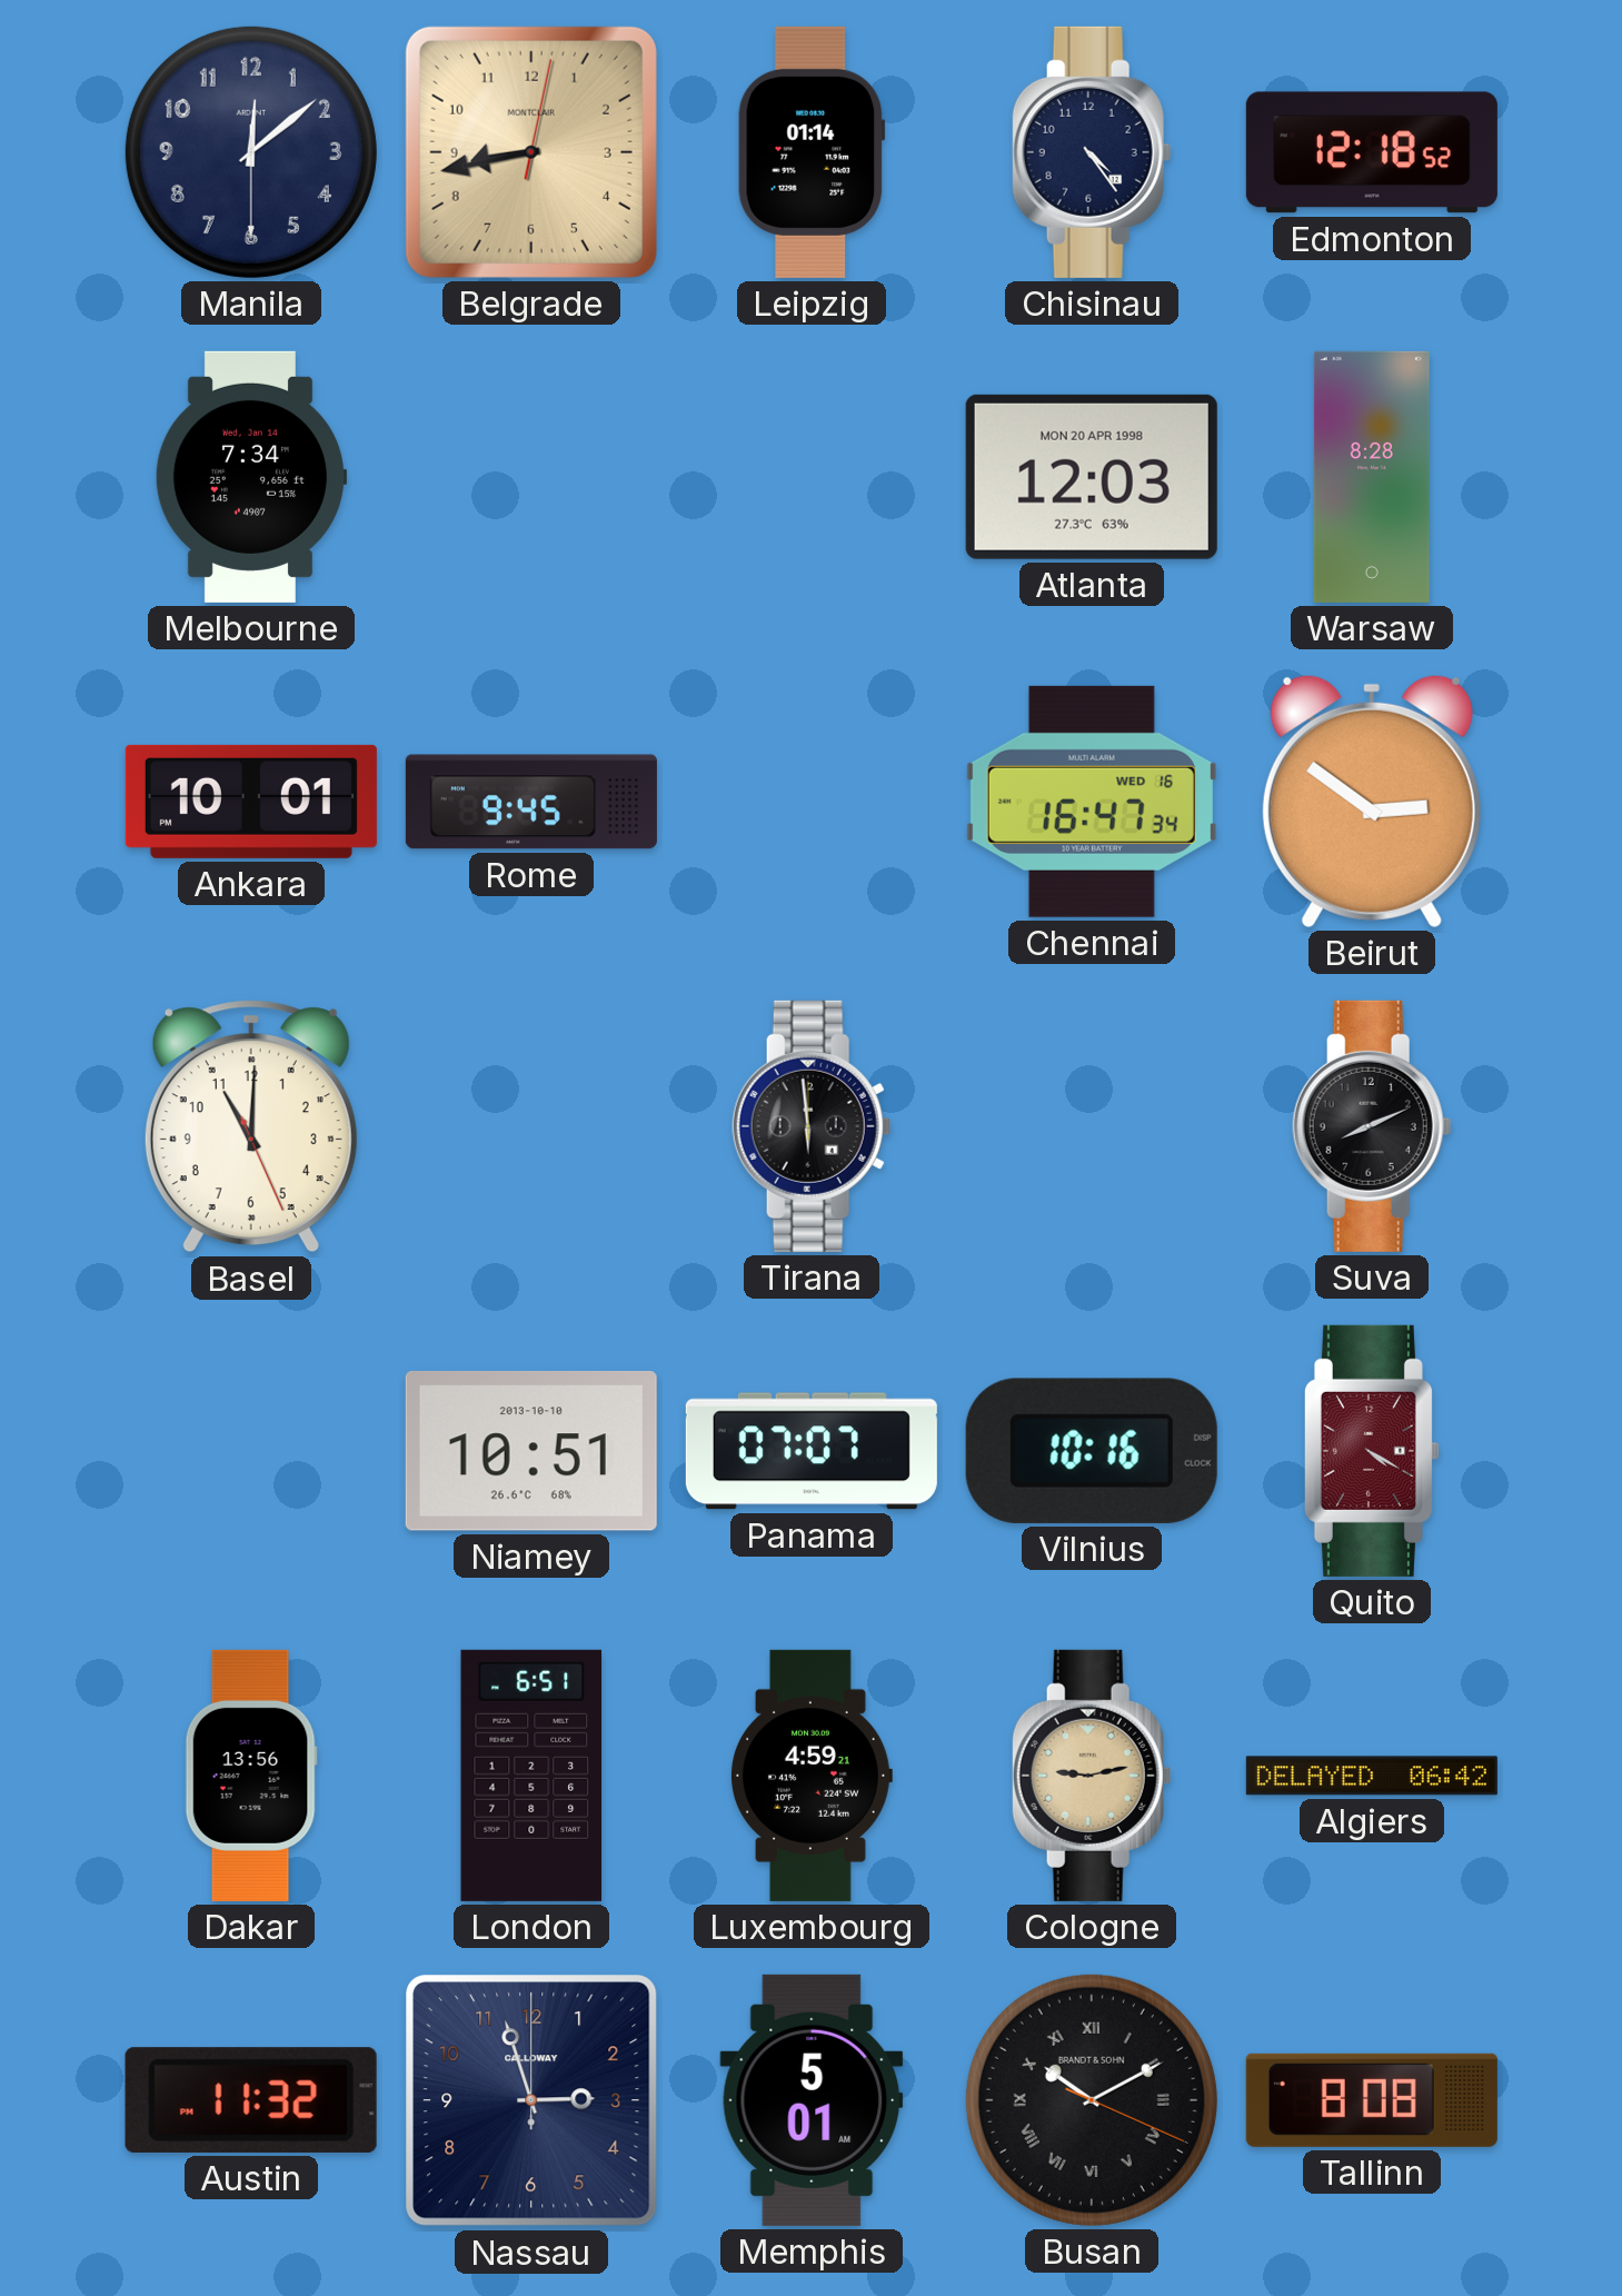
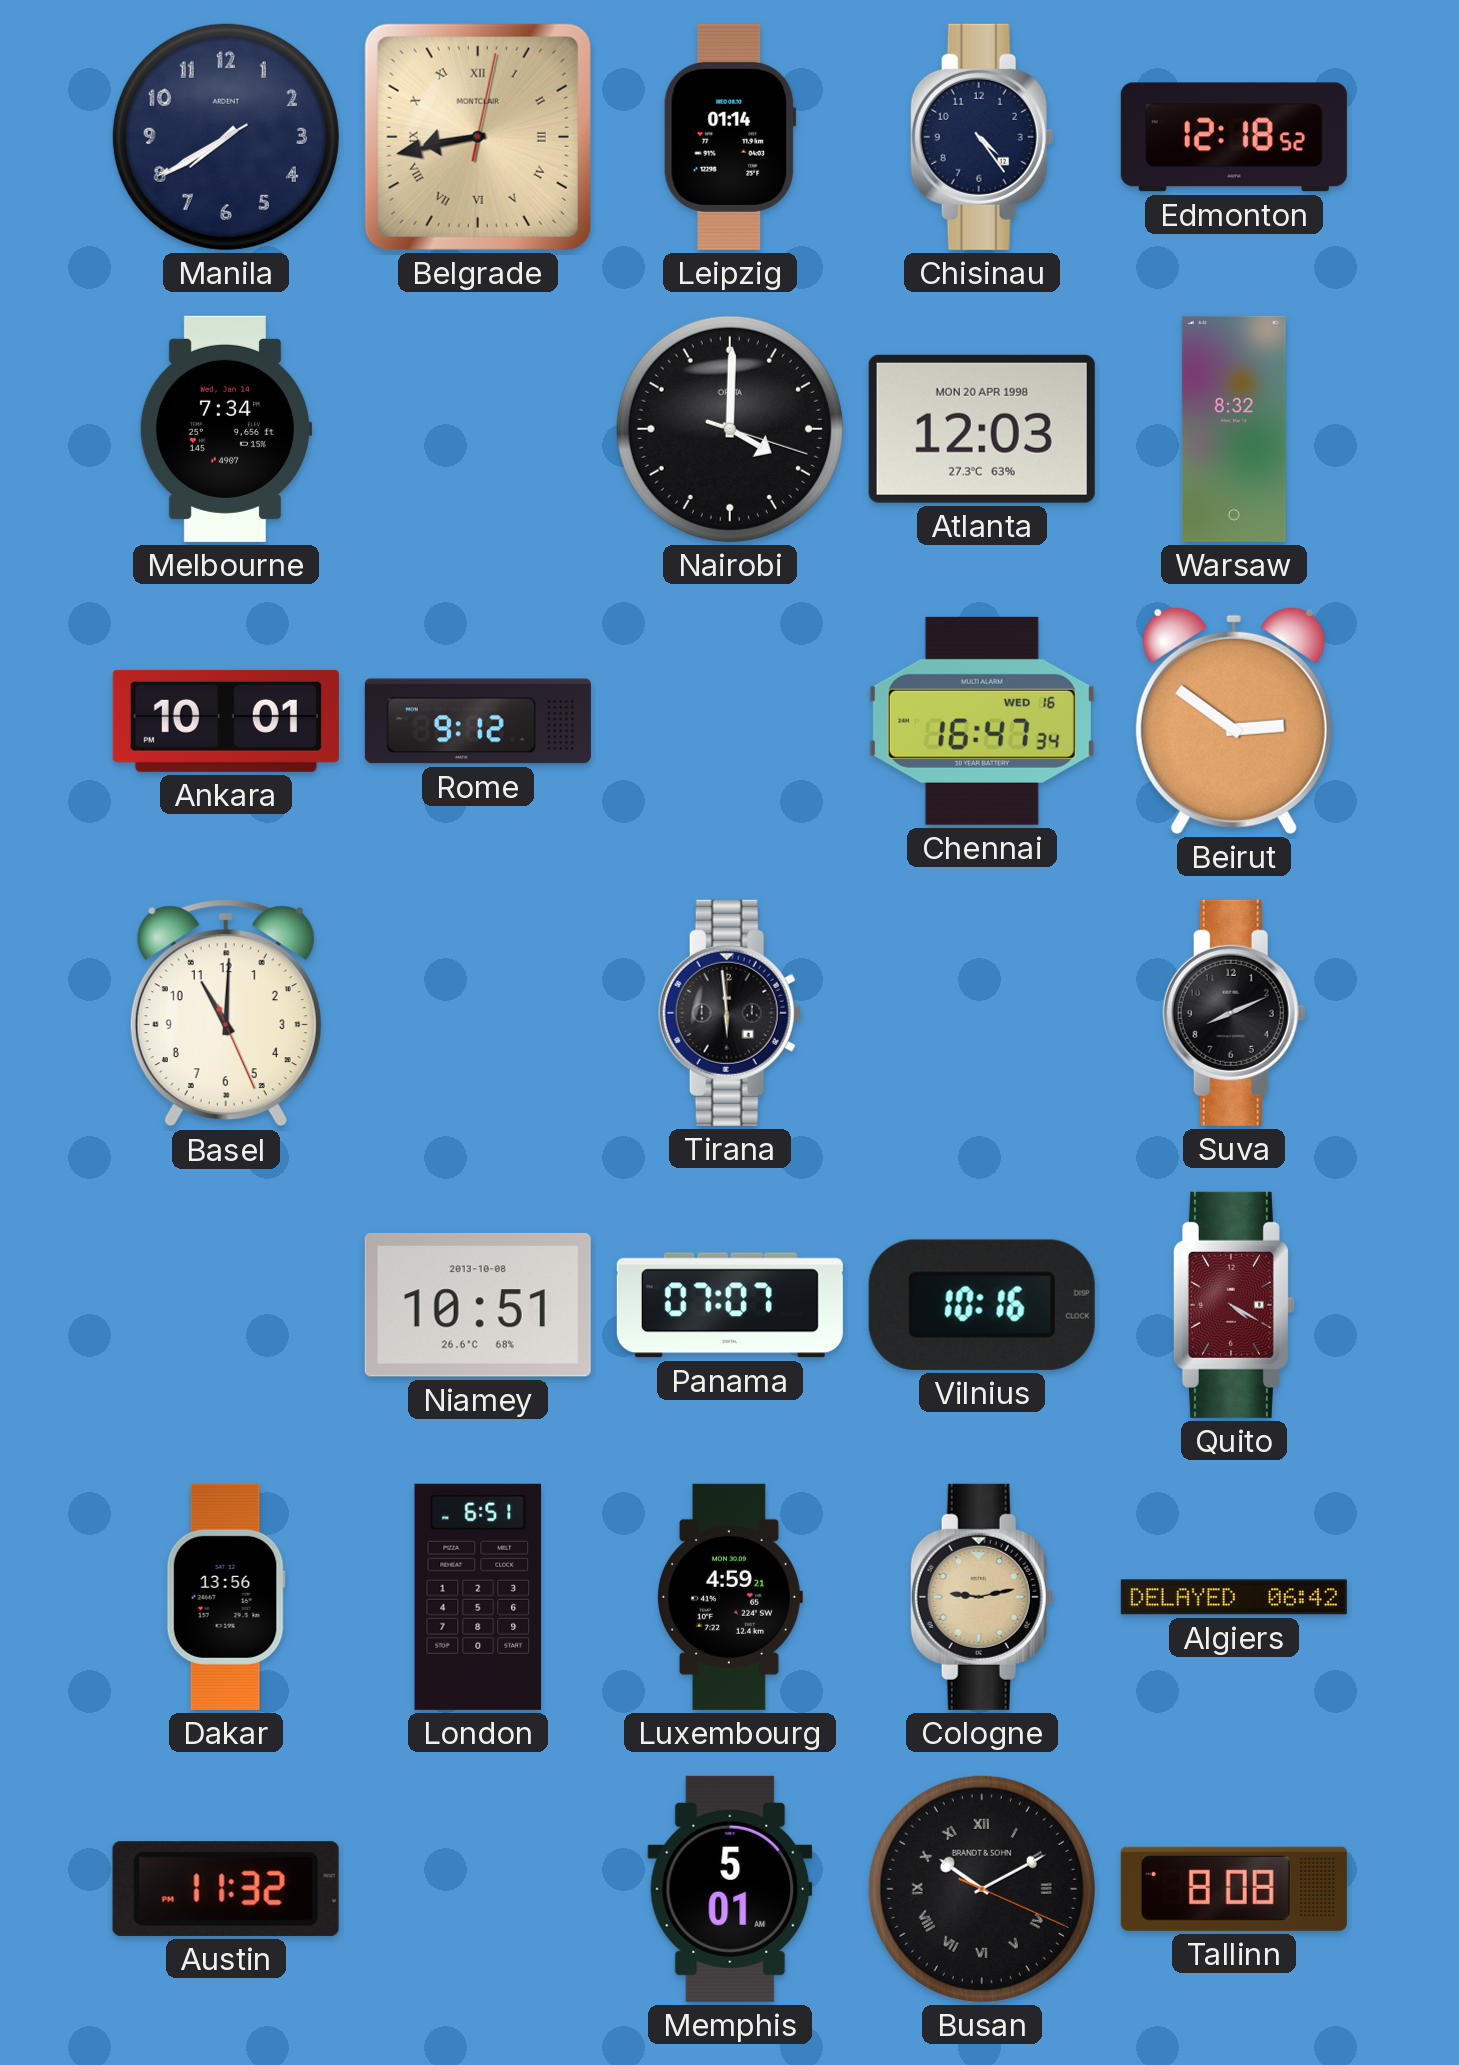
Manila: 12:08 -> 7:39 (226, 137)
Belgrade numerals: Arabic -> Roman (478, 137)
Nairobi: none -> 4:00 (730, 429)
Warsaw: 8:28 -> 8:32 (1234, 429)
Rome: 9:45 -> 9:12 (478, 721)
Niamey date: 2013-10-10 -> 2013-10-08 (478, 1305)
Nassau: 2:57 -> none (531, 2100)
